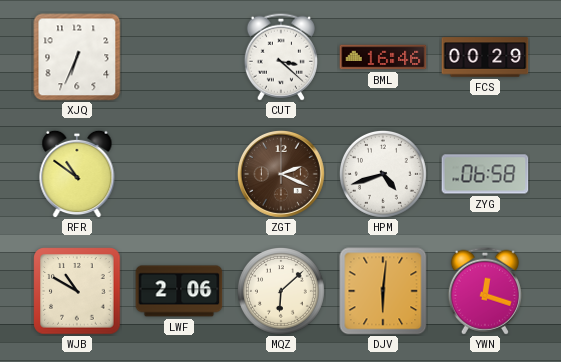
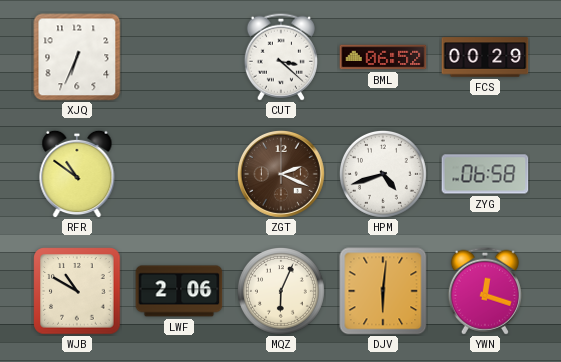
BML: 16:46 -> 06:52 (383, 57)
MQZ: 6:08 -> 6:04 (281, 291)
